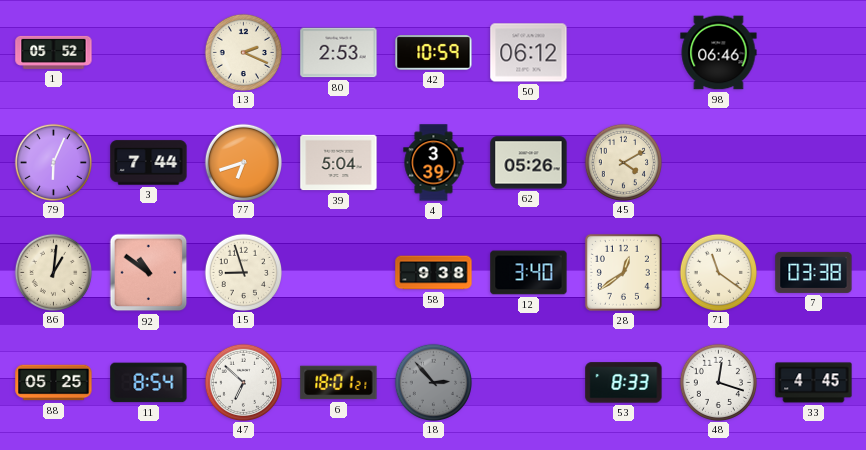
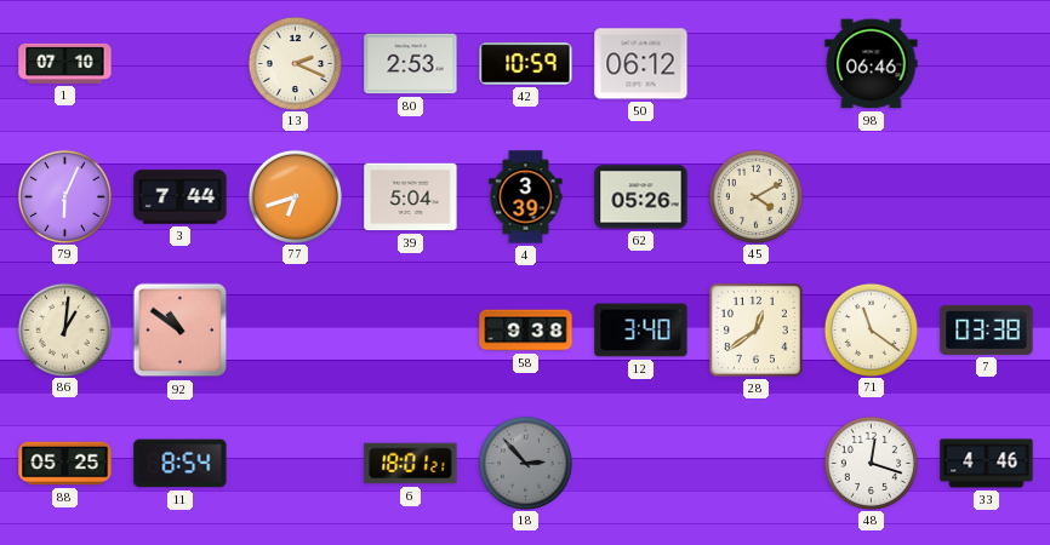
1: 05:52 -> 07:10 (65, 63)
15: 8:57 -> none (243, 272)
47: 6:52 -> none (243, 382)
53: 8:33 -> none (624, 383)
33: 4:45 -> 4:46 (987, 464)
